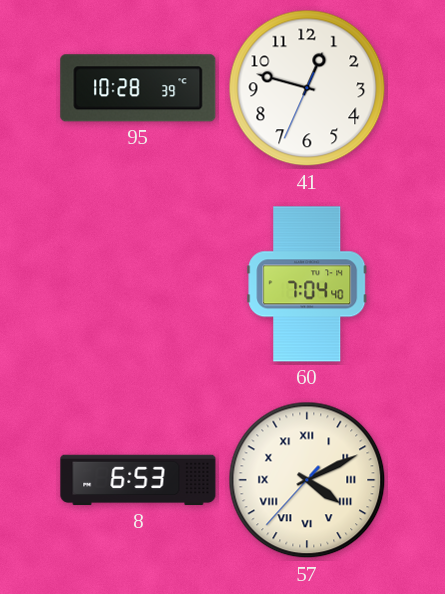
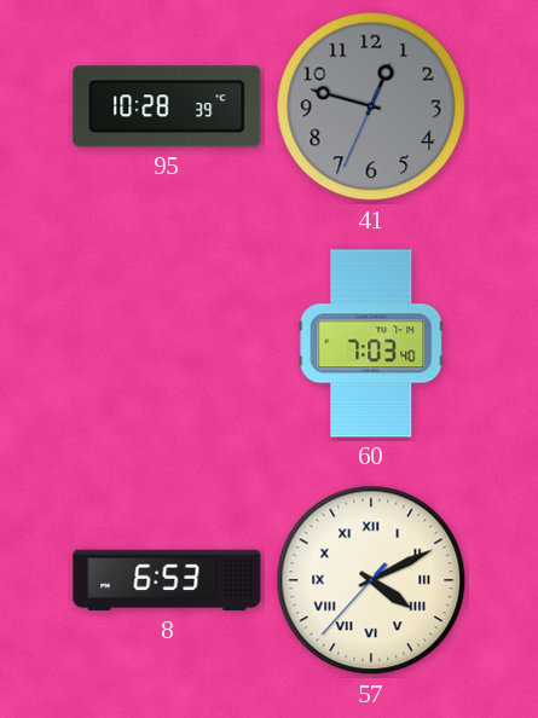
41 dial: white -> grey (371, 106)
60: 7:04 -> 7:03 (371, 343)
